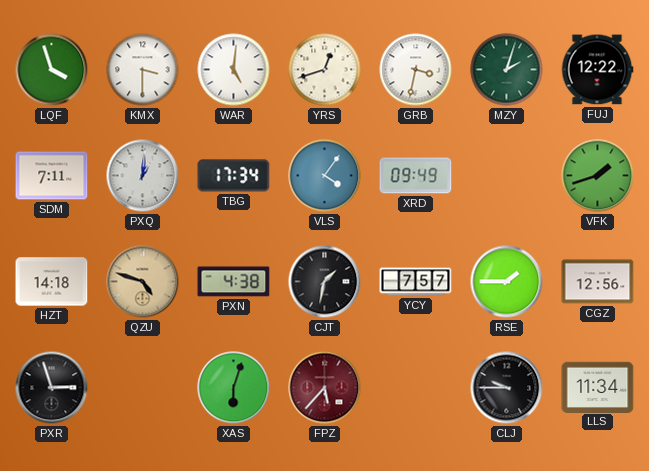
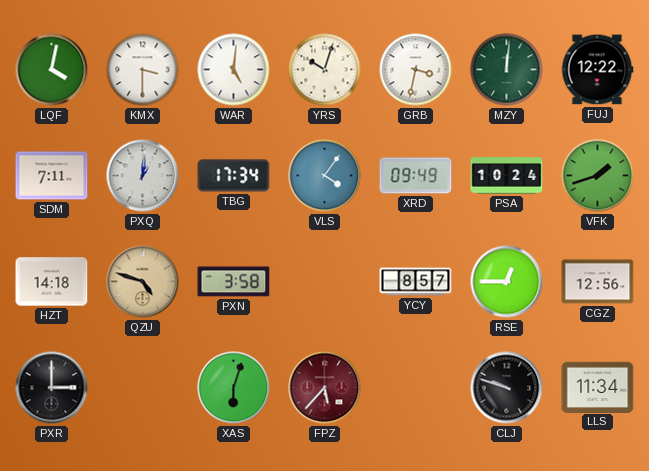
LQF: 3:57 -> 4:02 (52, 70)
YRS: 12:42 -> 10:03 (325, 70)
MZY: 2:03 -> 12:01 (507, 70)
PSA: none -> 10:24 (507, 176)
PXN: 4:38 -> 3:58 (234, 282)
CJT: 1:32 -> none (325, 282)
YCY: 7:57 -> 8:57 (416, 282)
RSE: 1:45 -> 12:45 (507, 282)
PXR: 2:57 -> 3:00 (52, 388)
CLJ: 9:45 -> 9:48 (507, 388)
